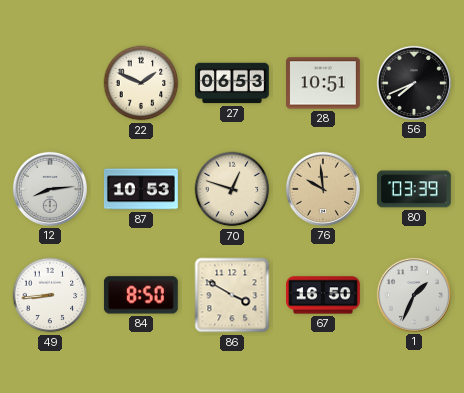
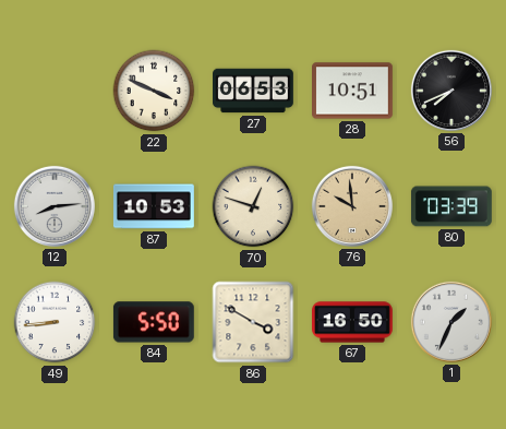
22: 1:49 -> 3:49 (154, 91)
84: 8:50 -> 5:50 (154, 322)
